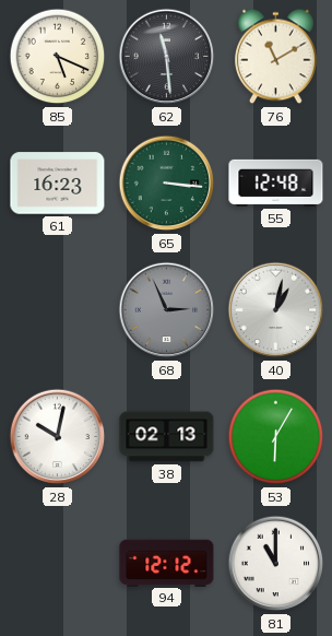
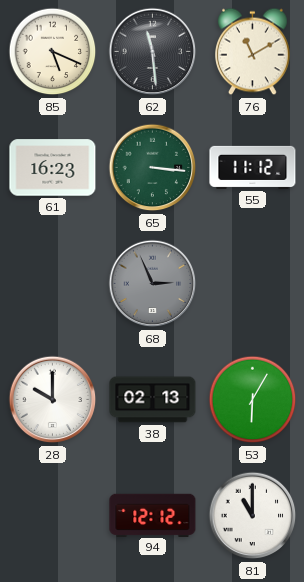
55: 12:48 -> 11:12 (253, 167)
40: 1:02 -> none (276, 310)
28: 10:02 -> 10:00 (53, 400)
